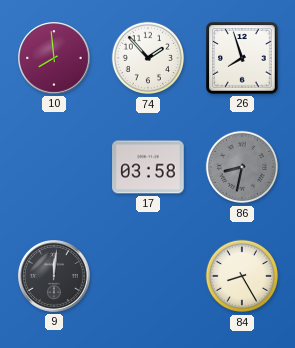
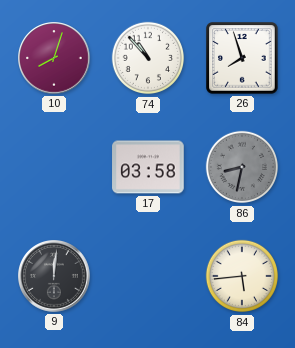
10: 7:59 -> 8:03 (55, 59)
74: 1:53 -> 10:53 (148, 58)
84: 8:25 -> 5:44 (242, 276)
